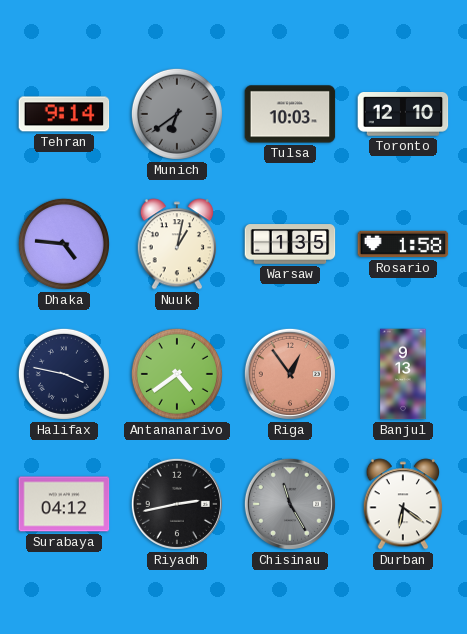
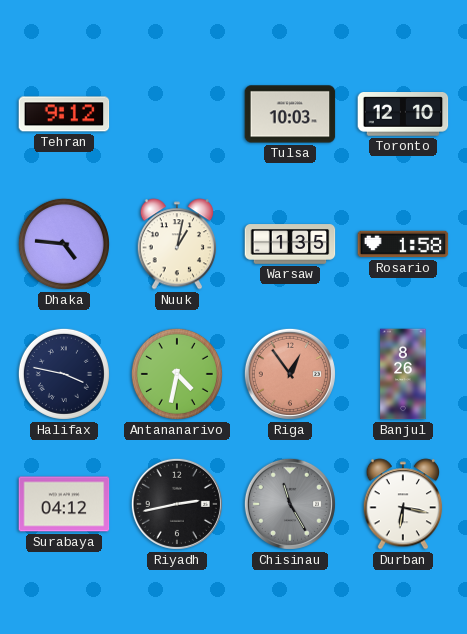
Tehran: 9:14 -> 9:12 (64, 114)
Munich: 6:39 -> none (177, 114)
Antananarivo: 4:39 -> 4:32 (177, 374)
Banjul: 9:13 -> 8:26 (403, 374)
Durban: 6:21 -> 6:17 (403, 504)
